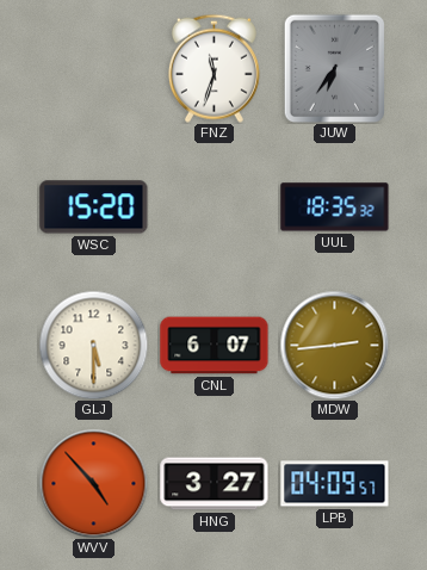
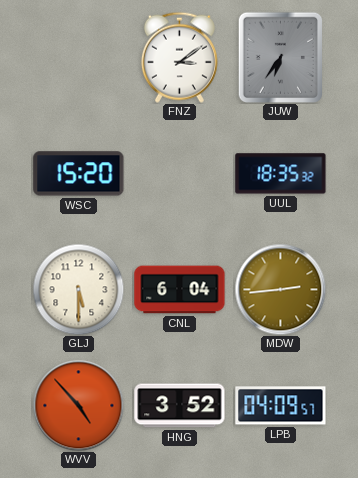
FNZ: 11:33 -> 3:09 (179, 57)
CNL: 6:07 -> 6:04 (180, 290)
HNG: 3:27 -> 3:52 (180, 406)
